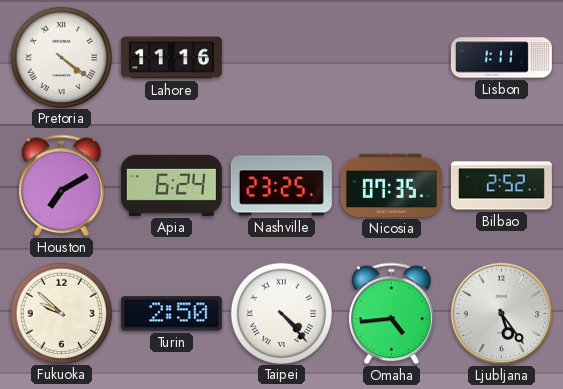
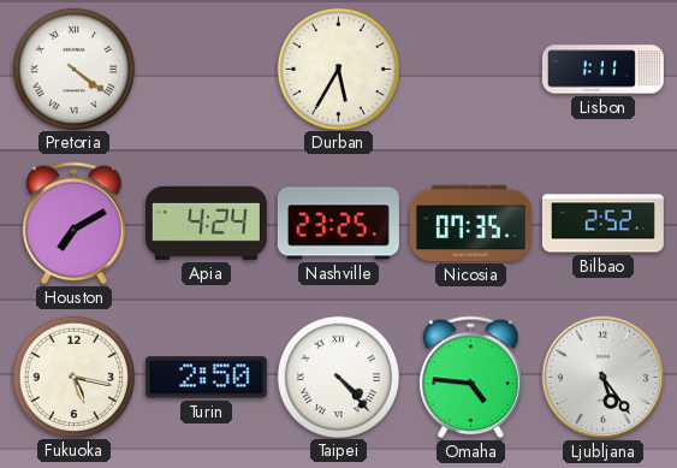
Lahore: 11:16 -> none (171, 58)
Durban: none -> 5:35 (338, 69)
Apia: 6:24 -> 4:24 (206, 223)
Fukuoka: 9:52 -> 5:17 (73, 377)
Omaha: 4:44 -> 4:46 (471, 378)
